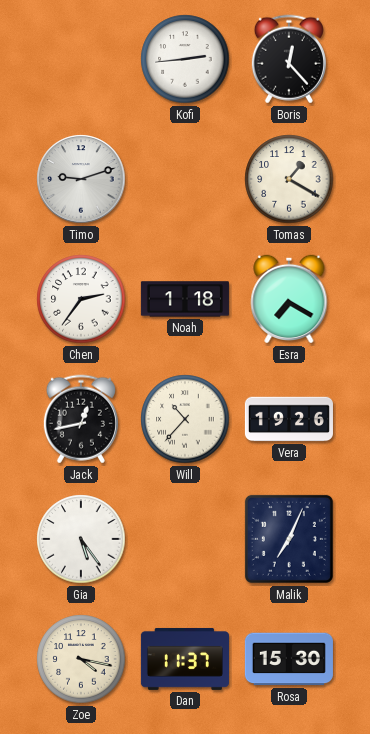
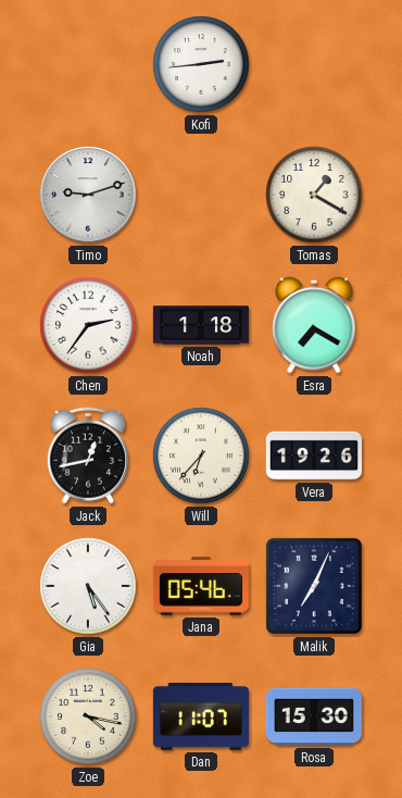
Boris: 12:23 -> none (289, 59)
Will: 10:37 -> 6:37 (201, 456)
Jana: none -> 05:46 (201, 586)
Dan: 11:37 -> 11:07 (201, 716)
